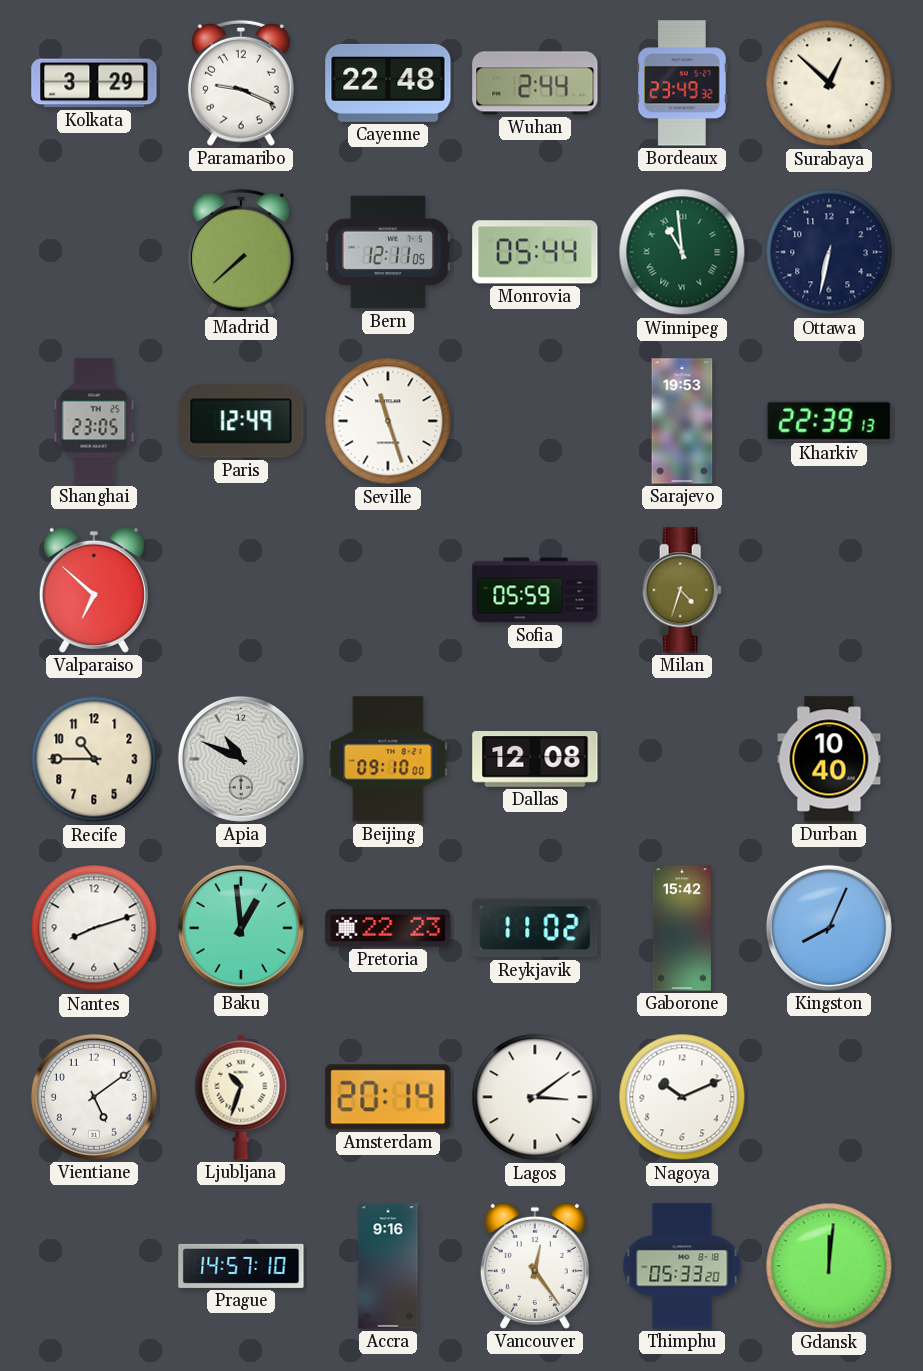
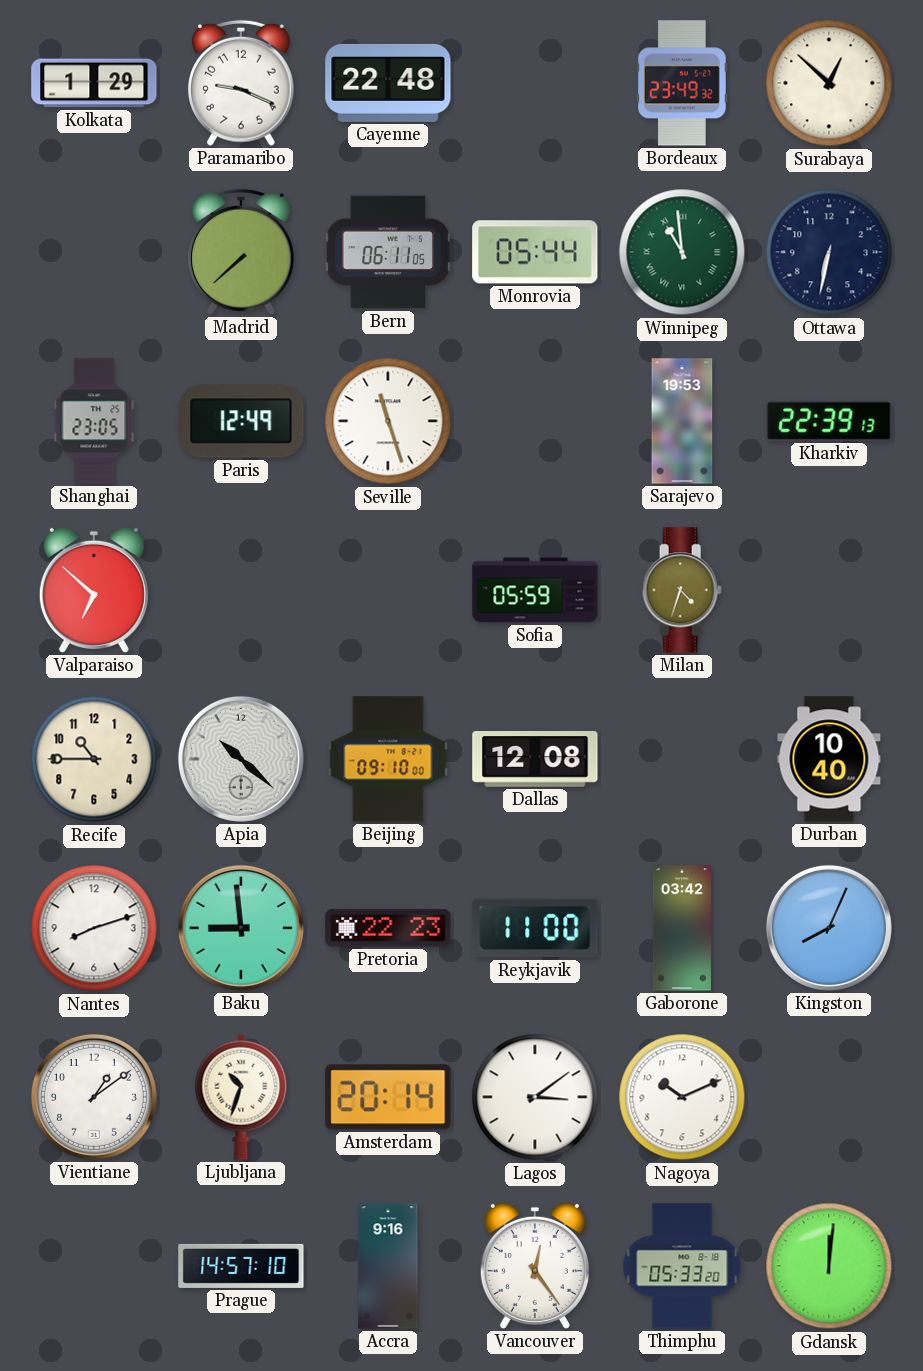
Kolkata: 3:29 -> 1:29 (94, 83)
Wuhan: 2:44 -> none (535, 83)
Bern: 12:11 -> 06:11 (388, 252)
Apia: 10:49 -> 10:22 (241, 759)
Baku: 12:59 -> 8:59 (241, 928)
Reykjavik: 11:02 -> 11:00 (535, 928)
Gaborone: 15:42 -> 03:42 (682, 928)
Vientiane: 5:09 -> 1:09 (94, 1097)
